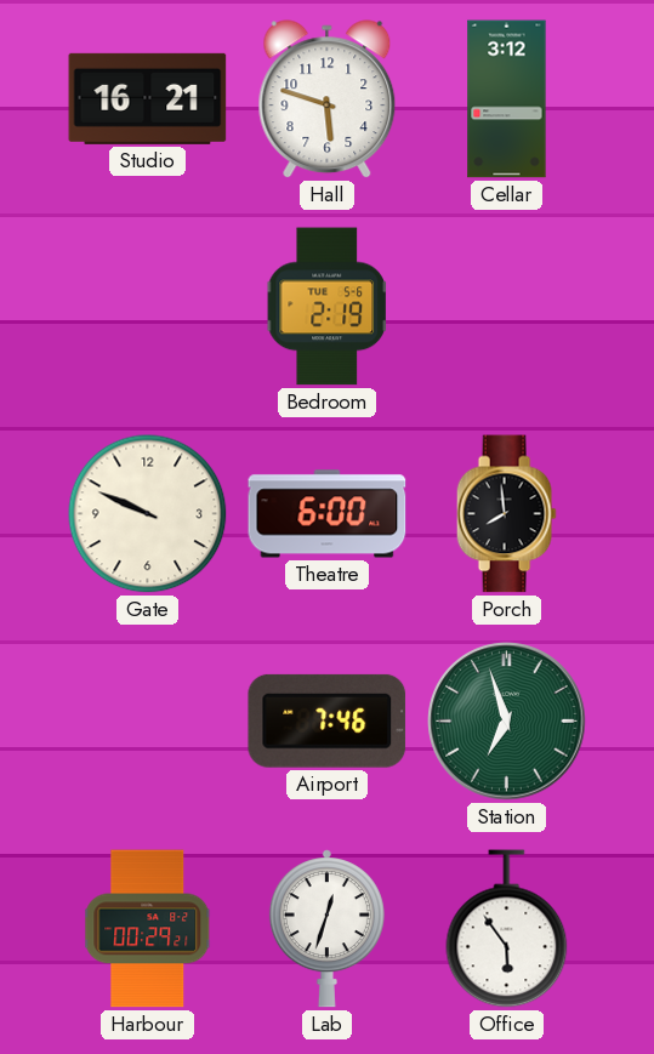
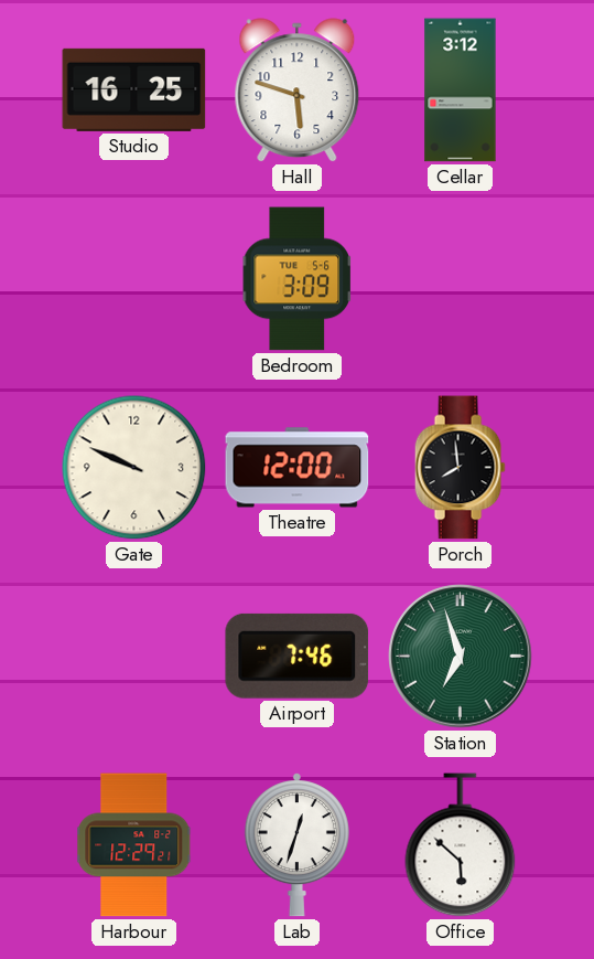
Studio: 16:21 -> 16:25 (134, 89)
Bedroom: 2:19 -> 3:09 (296, 279)
Theatre: 6:00 -> 12:00 (298, 468)
Harbour: 00:29 -> 12:29 (134, 845)
Office: 5:54 -> 5:52 (461, 845)
